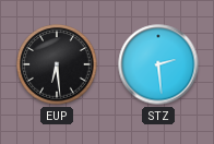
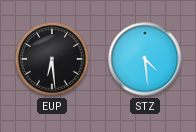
STZ: 2:29 -> 4:29 (145, 59)
